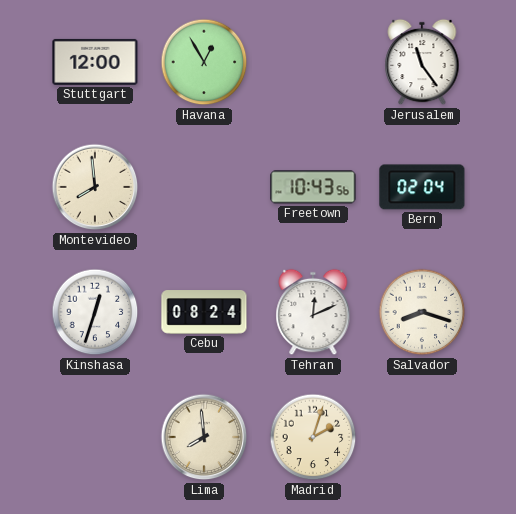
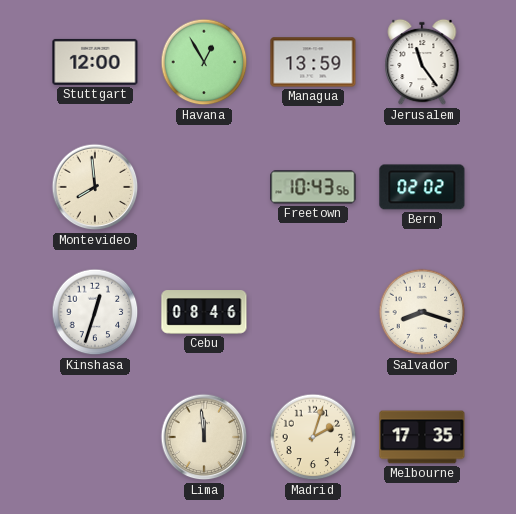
Managua: none -> 13:59 (313, 62)
Bern: 02:04 -> 02:02 (422, 187)
Cebu: 08:24 -> 08:46 (204, 312)
Tehran: 12:11 -> none (313, 312)
Lima: 7:59 -> 11:59 (204, 437)
Melbourne: none -> 17:35 (422, 437)
